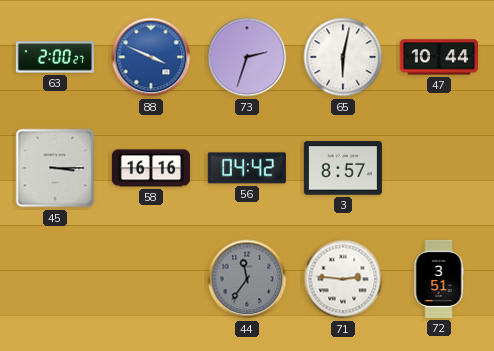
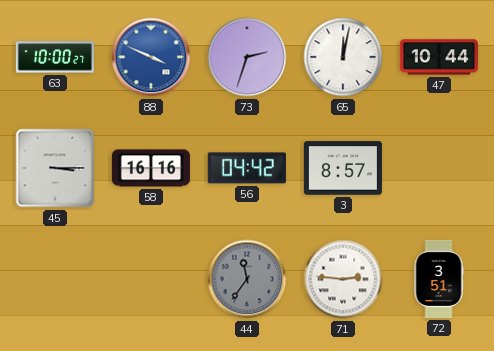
63: 2:00 -> 10:00 (55, 57)
65: 6:02 -> 12:02 (343, 57)
